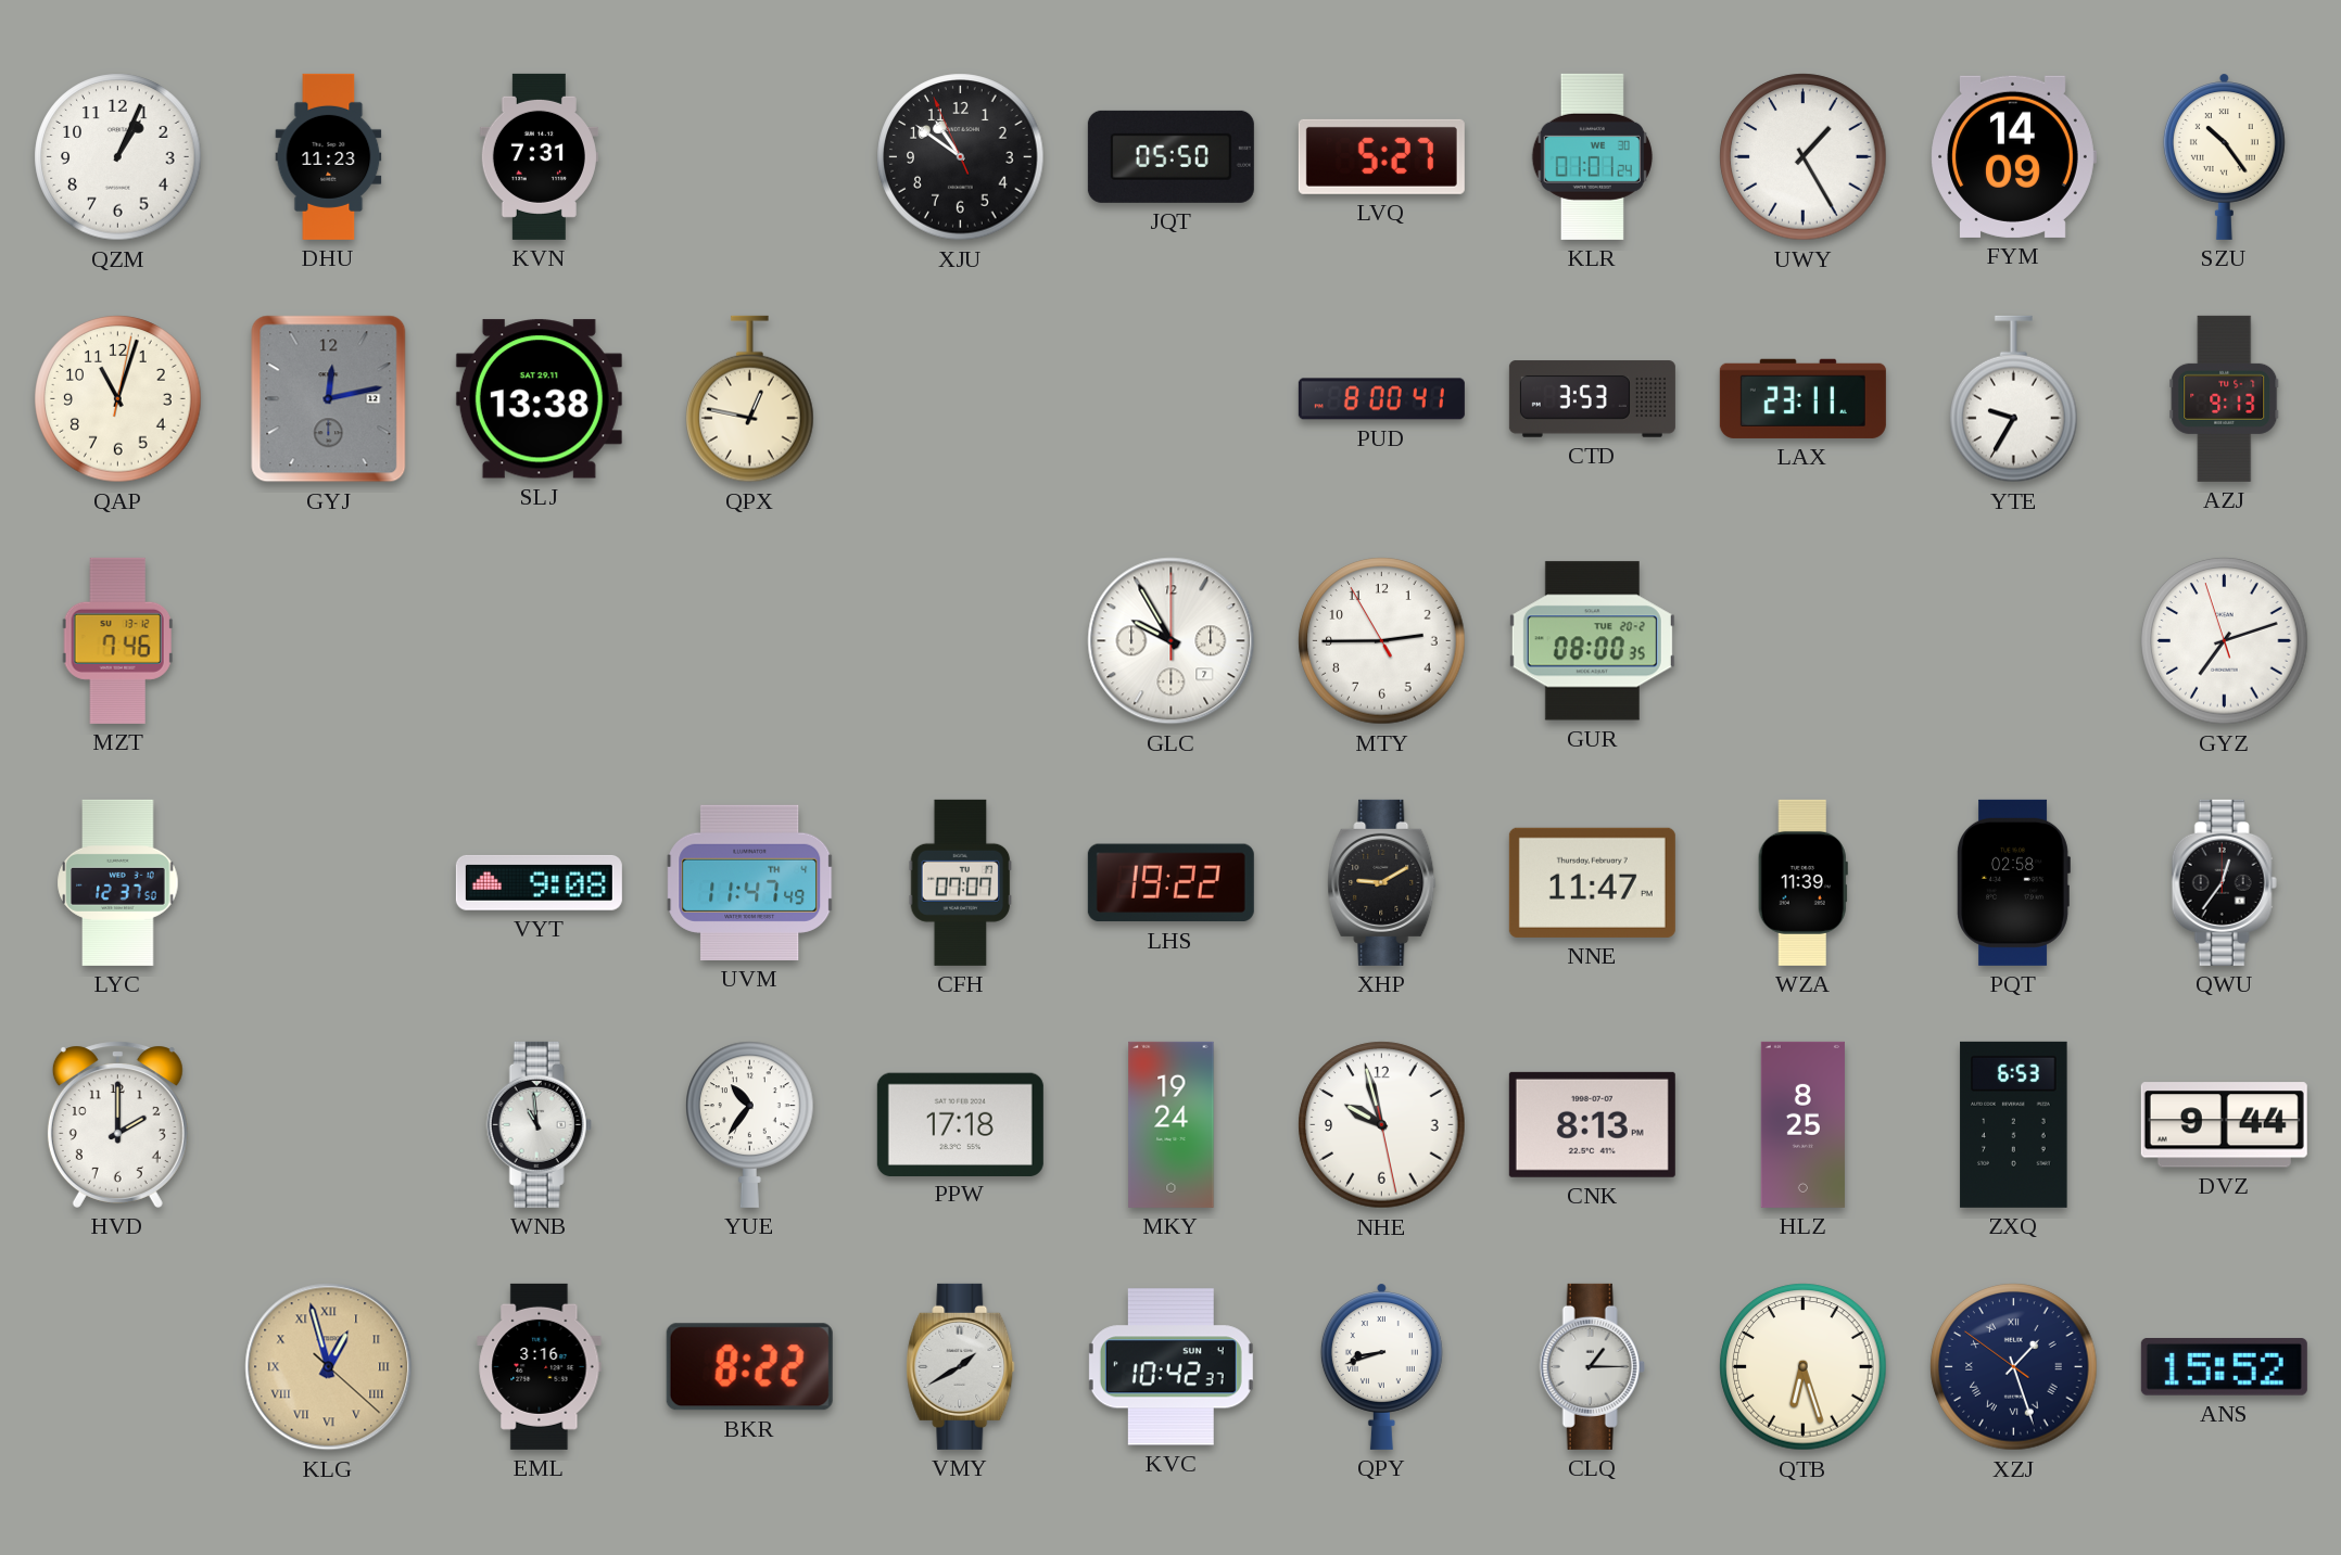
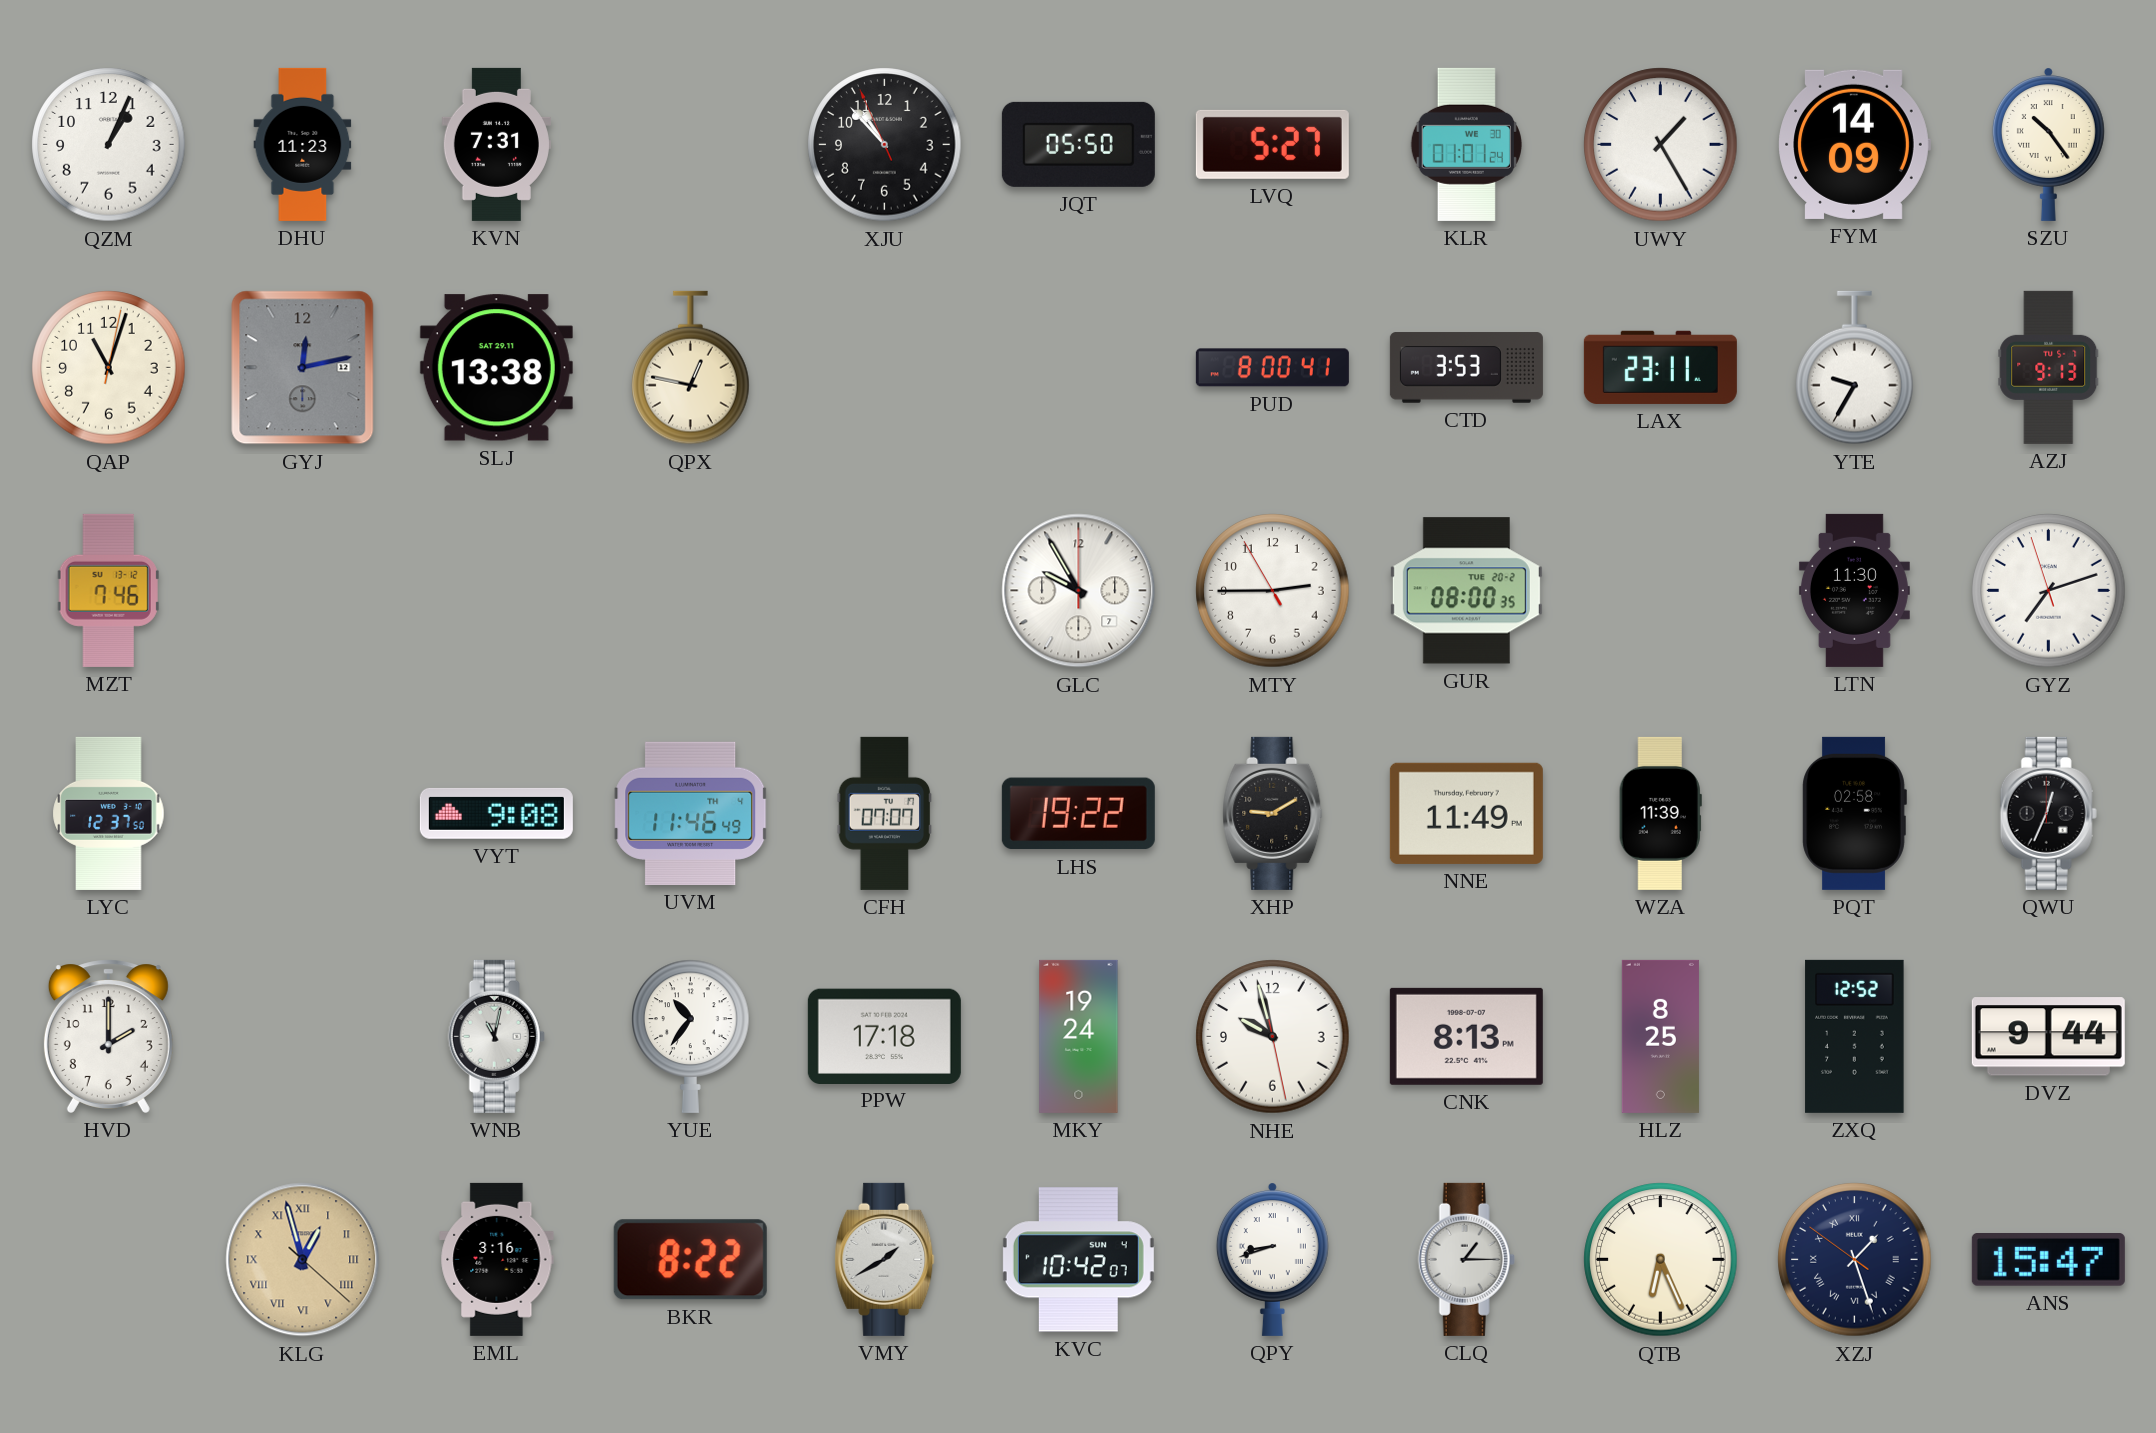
XJU: 10:50 -> 10:52 (885, 145)
LTN: none -> 11:30 (1854, 590)
UVM: 11:47 -> 11:46 (691, 813)
NNE: 11:47 -> 11:49 (1466, 813)
QWU: 12:36 -> 12:34 (2048, 813)
WNB: 10:59 -> 11:02 (496, 1036)
ZXQ: 6:53 -> 12:52 (1855, 1036)
KVC: 10:42:37 -> 10:42:07 (1078, 1260)
QTB: 6:27 -> 6:26 (1661, 1260)
ANS: 15:52 -> 15:47 (2048, 1260)
